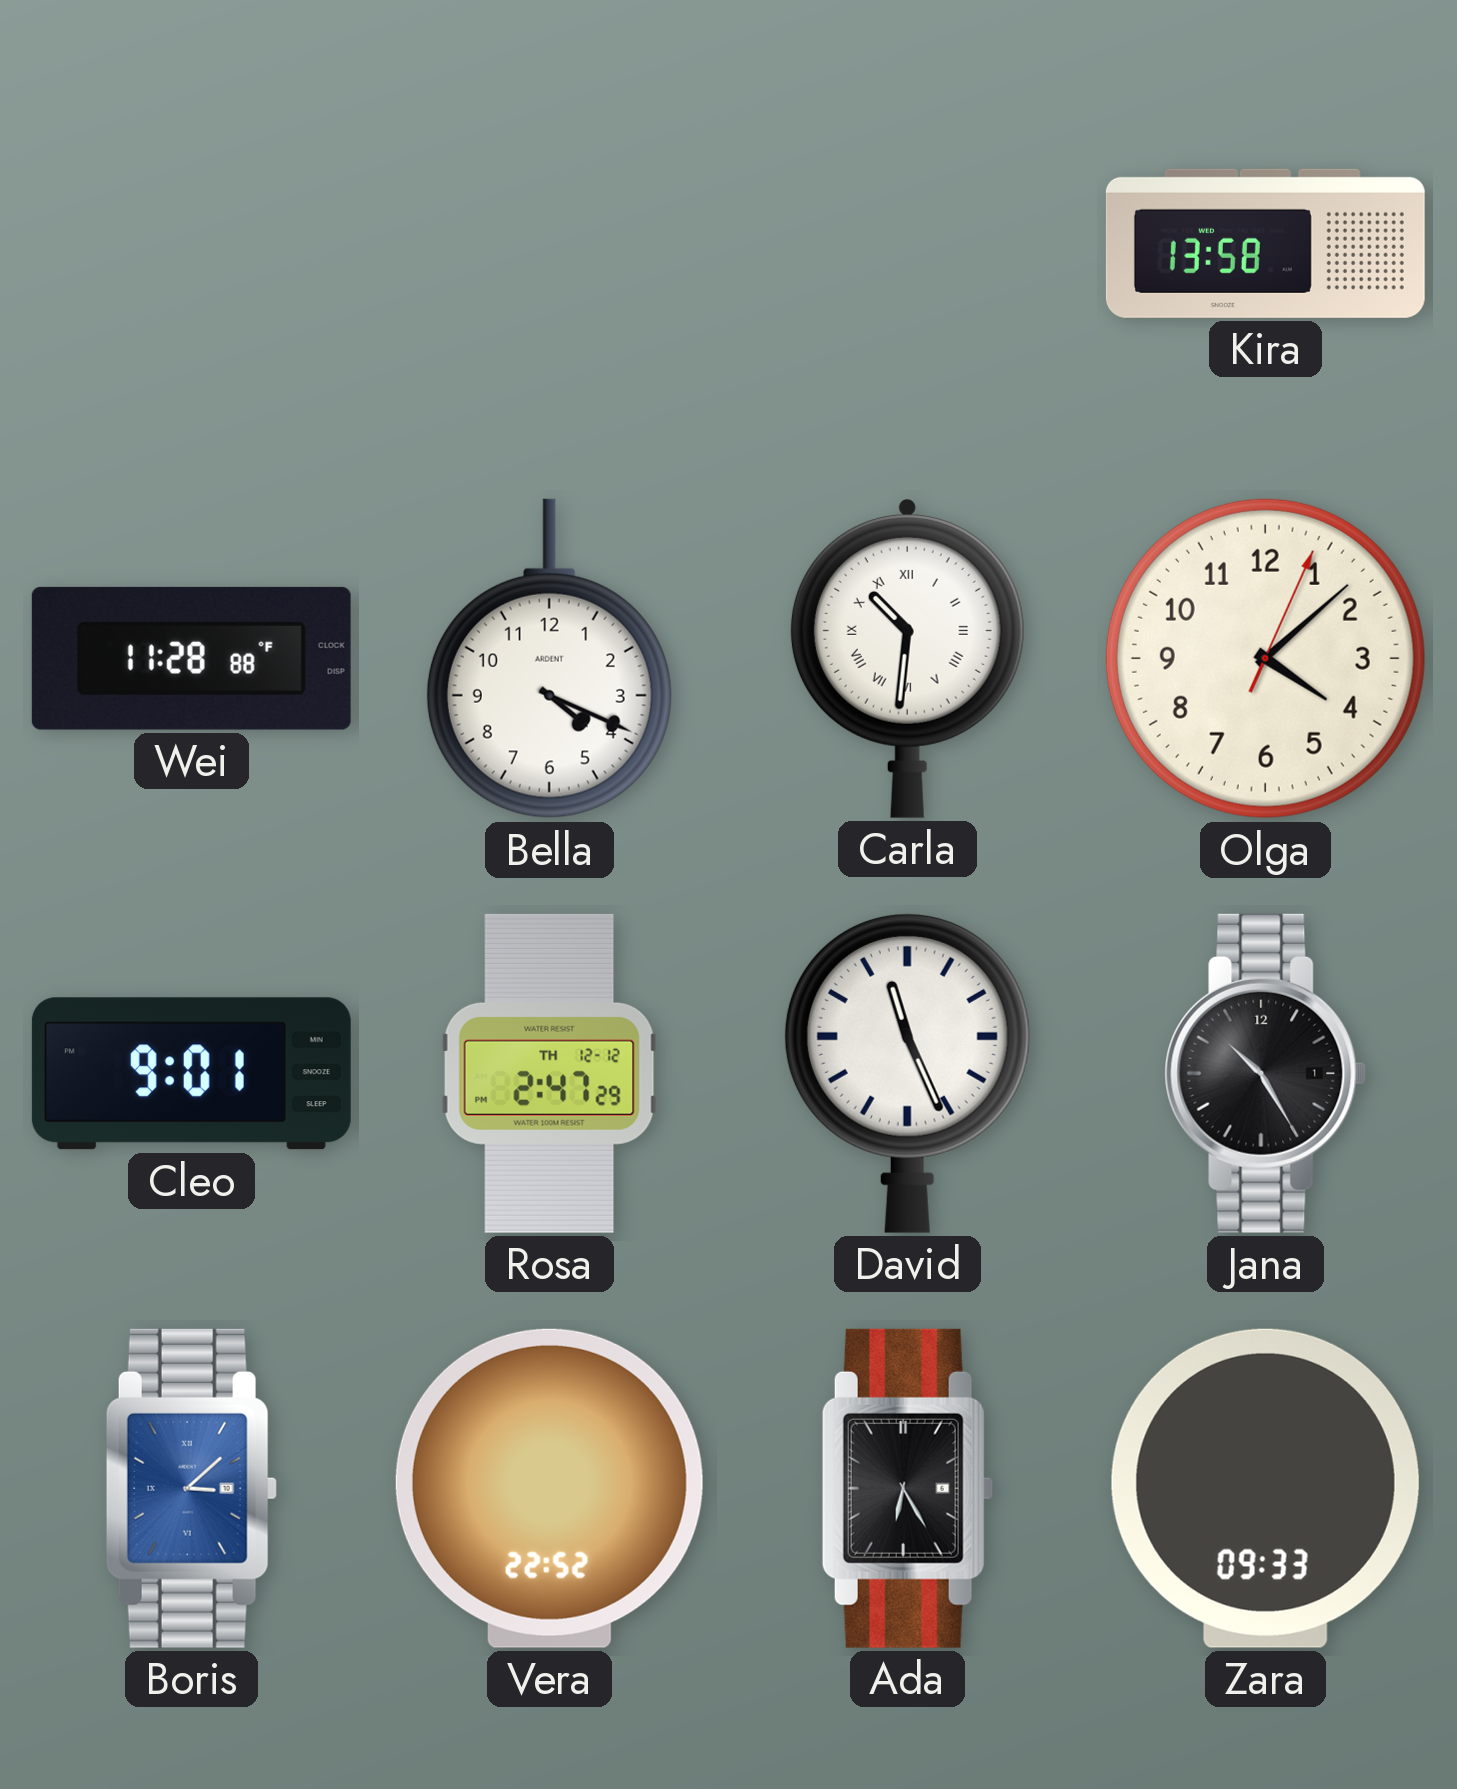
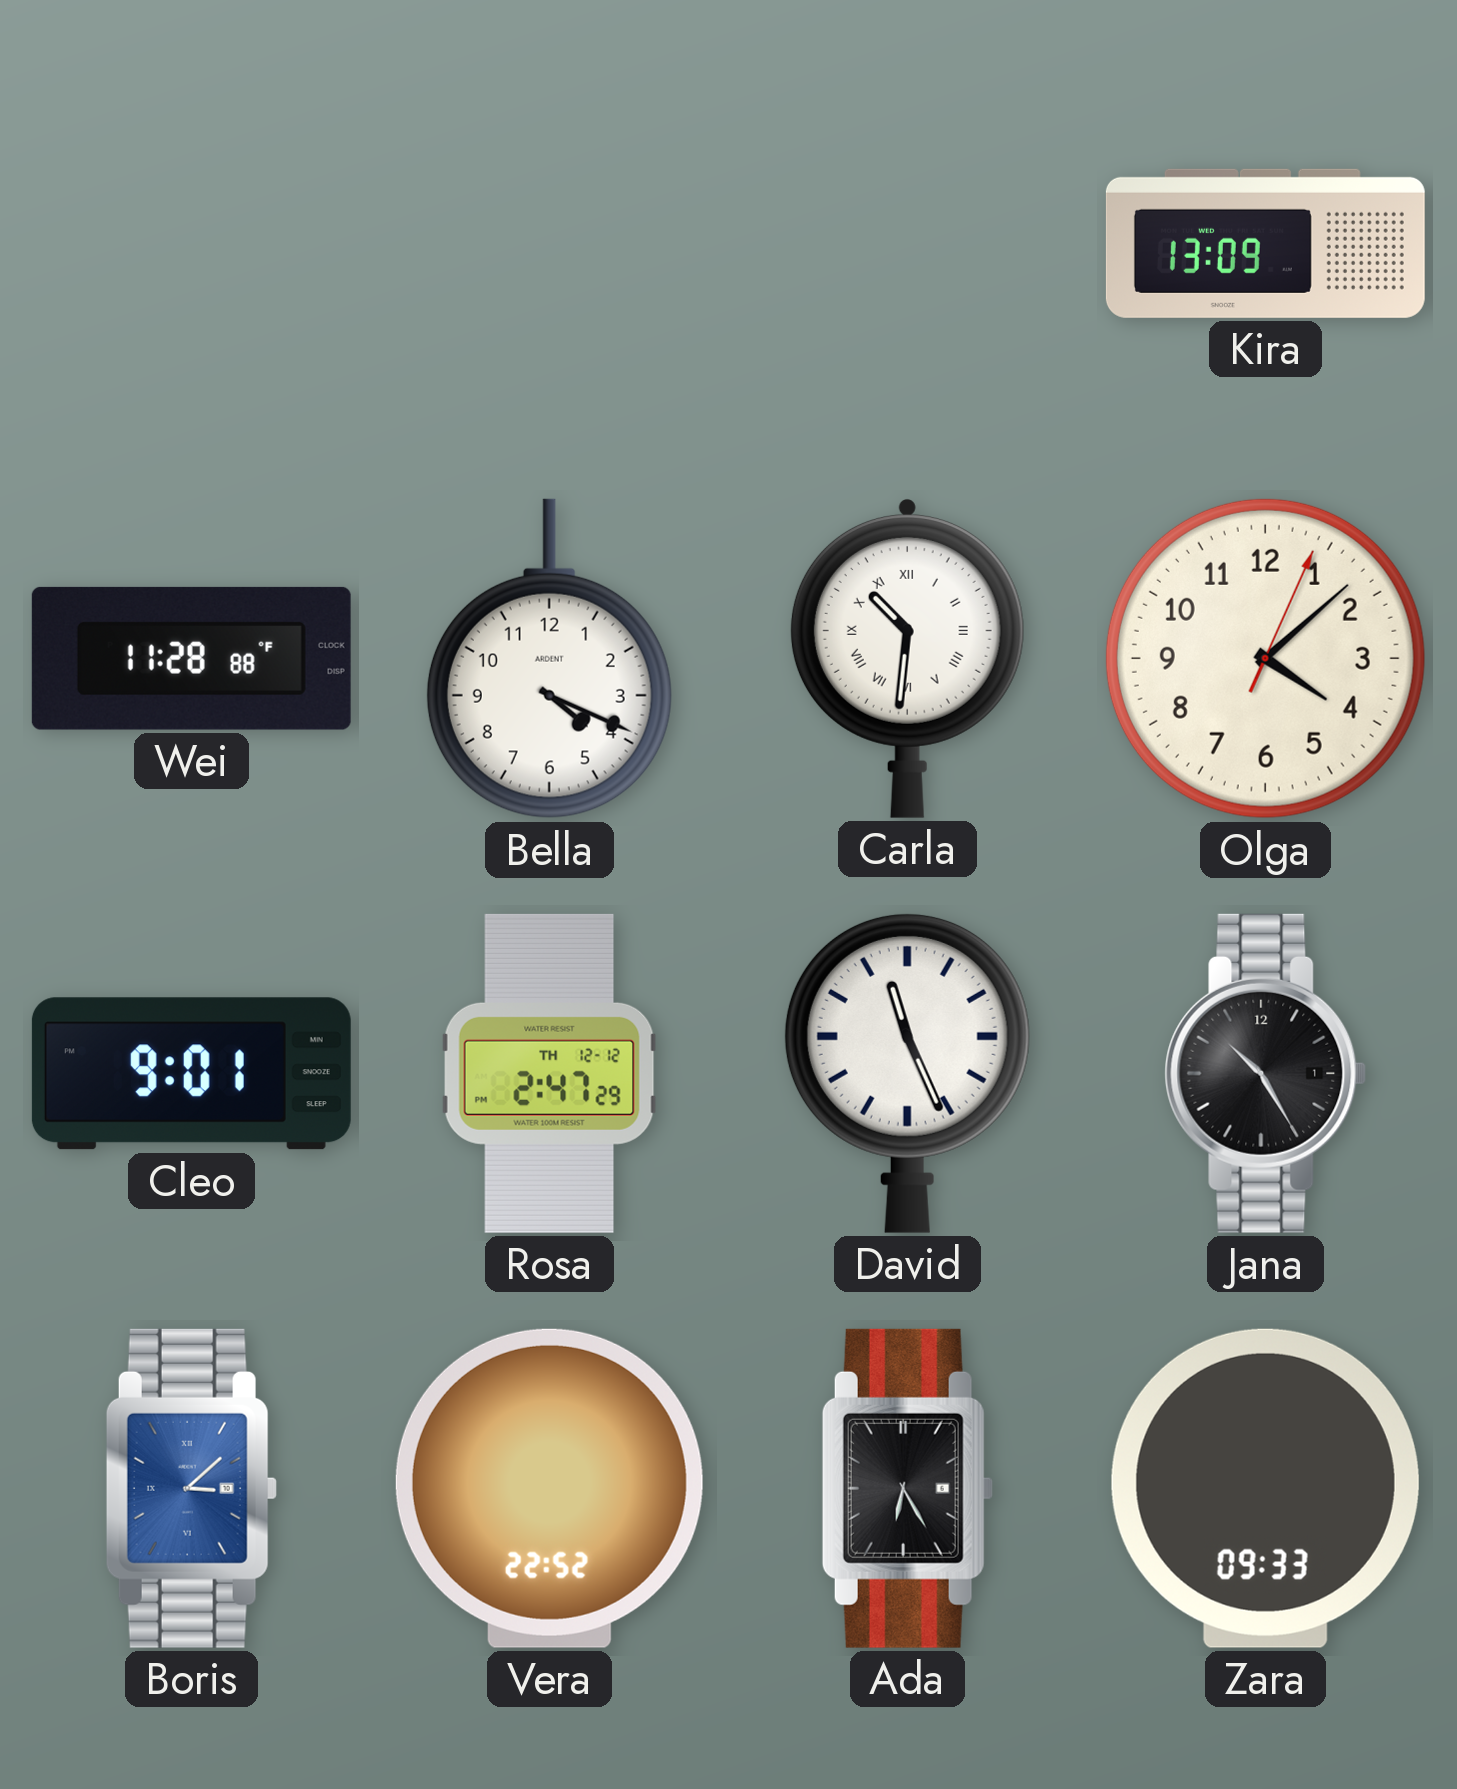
Kira: 13:58 -> 13:09 (1265, 243)
